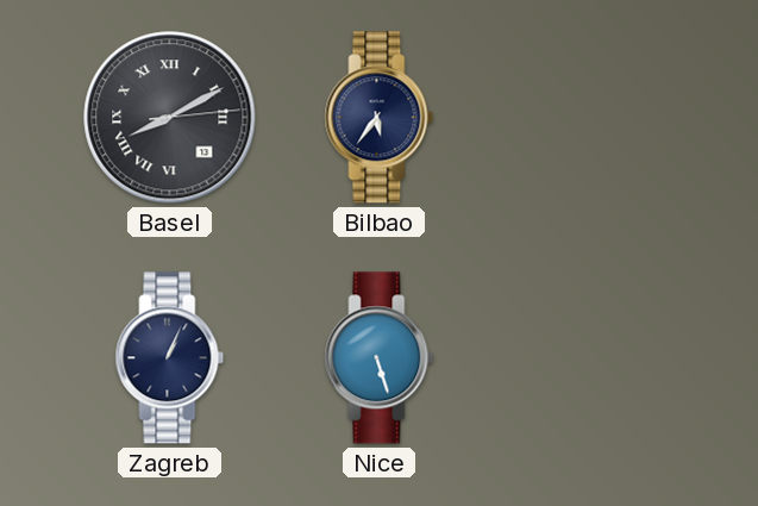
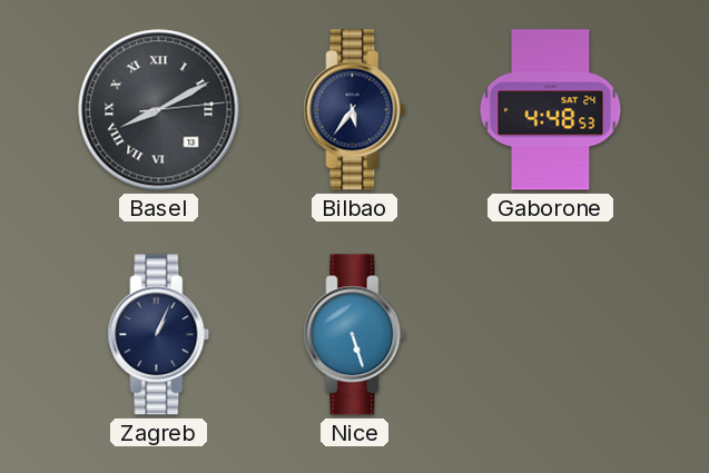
Gaborone: none -> 4:48 (551, 110)
